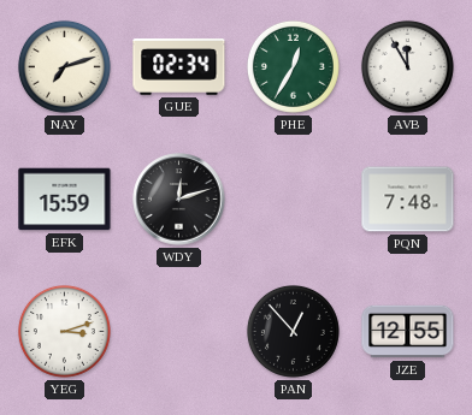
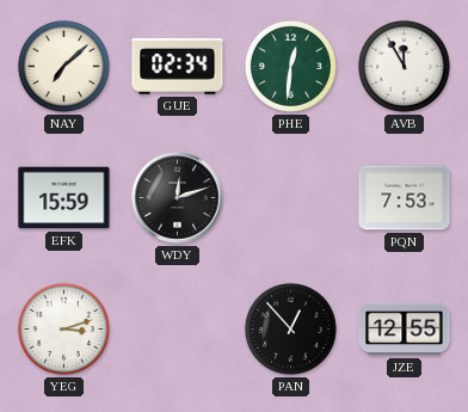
NAY: 7:12 -> 7:08 (63, 66)
PHE: 12:35 -> 12:31 (290, 66)
PQN: 7:48 -> 7:53 (405, 198)
